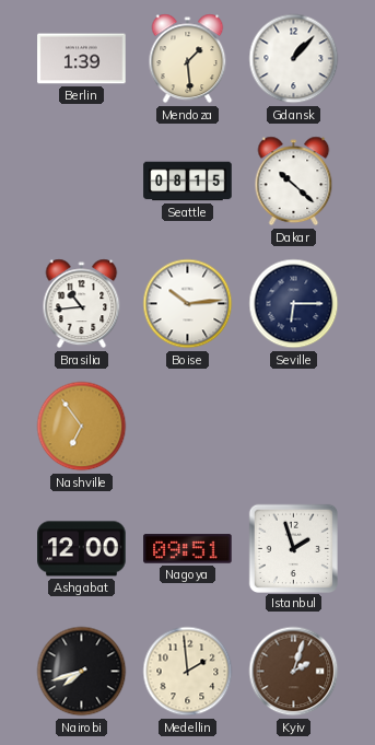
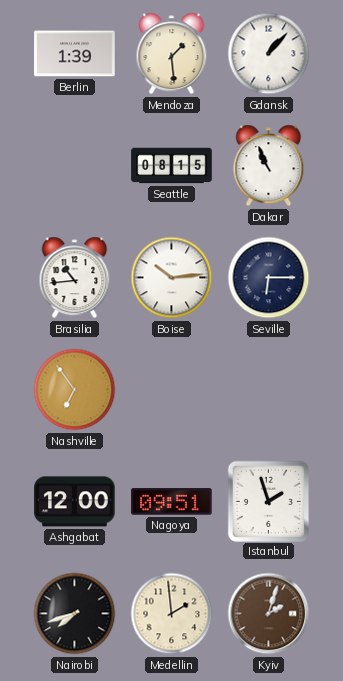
Dakar: 10:22 -> 10:56 (269, 166)
